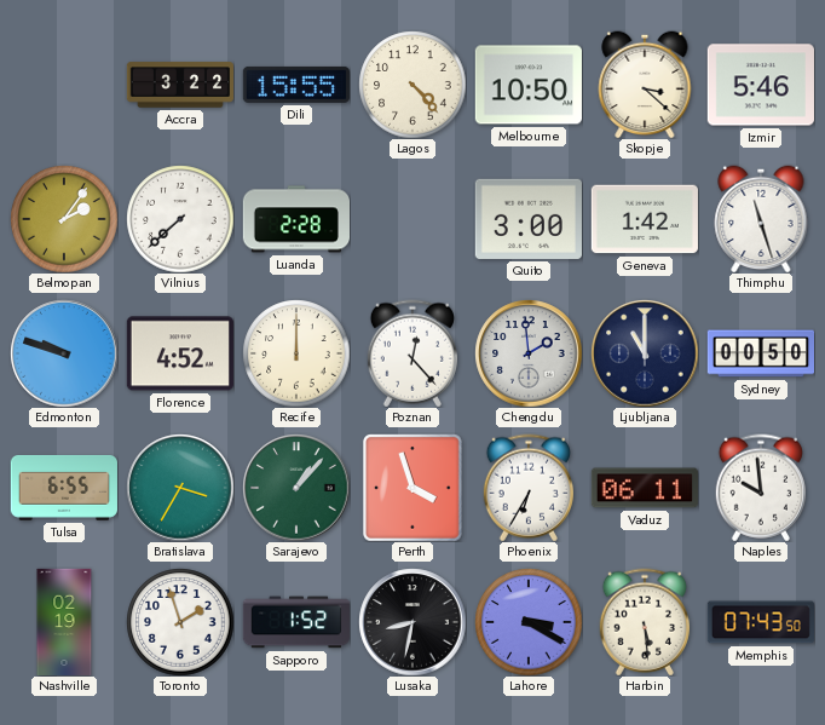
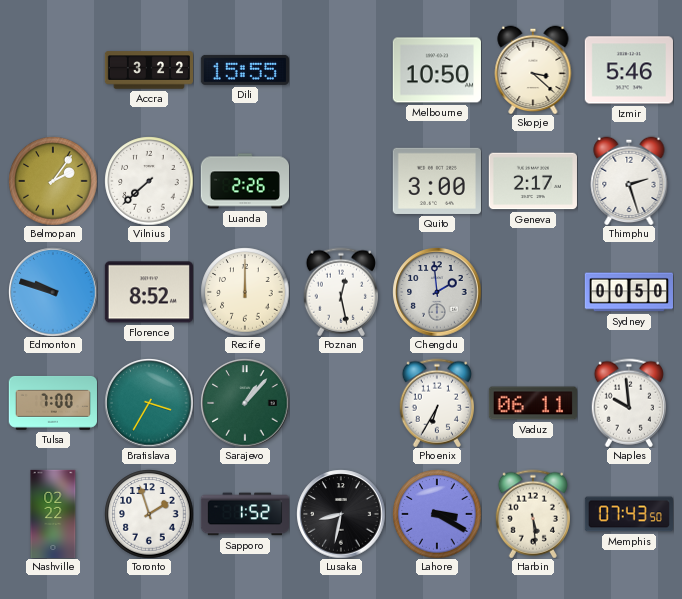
Lagos: 4:23 -> none (412, 85)
Luanda: 2:28 -> 2:26 (244, 181)
Geneva: 1:42 -> 2:17 (533, 181)
Thimphu: 11:27 -> 2:27 (629, 181)
Florence: 4:52 -> 8:52 (149, 292)
Poznan: 12:23 -> 12:28 (340, 292)
Ljubljana: 11:00 -> none (645, 353)
Tulsa: 6:55 -> 7:00 (53, 403)
Perth: 3:57 -> none (414, 488)
Nashville: 02:19 -> 02:22 (53, 513)
